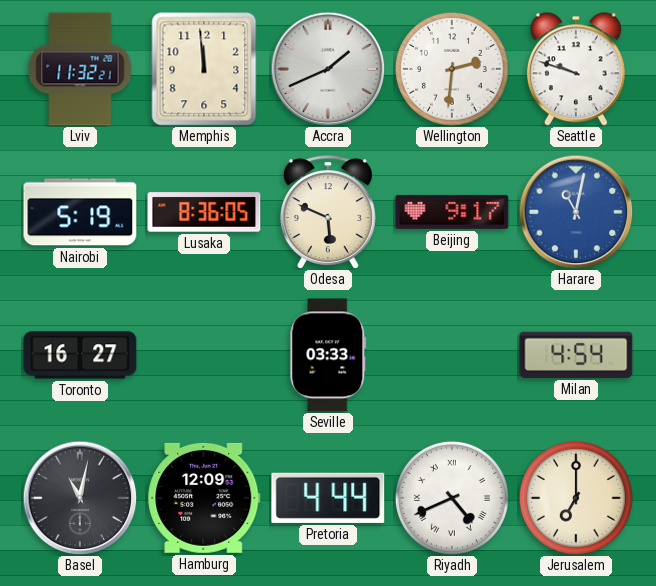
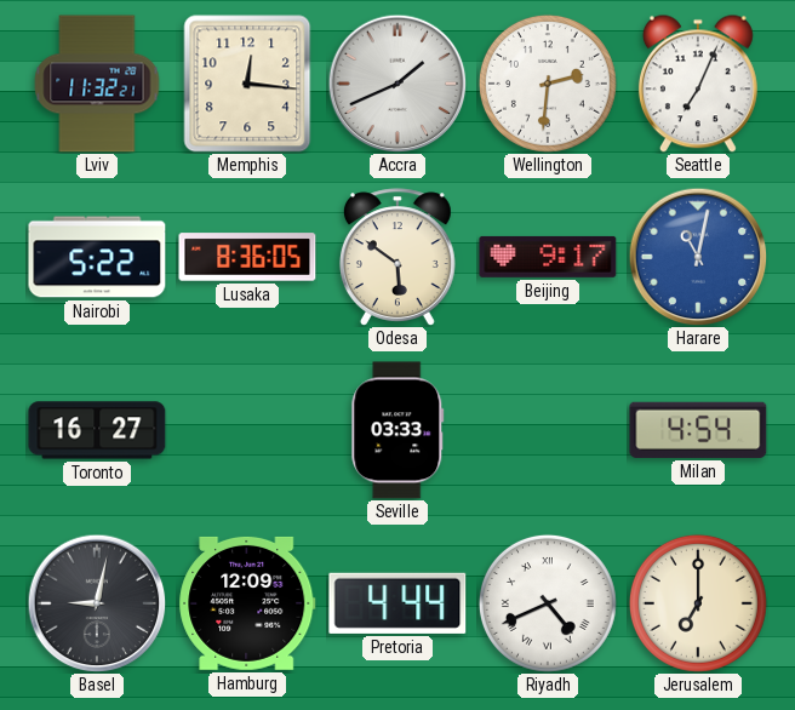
Memphis: 11:59 -> 12:16 (247, 84)
Seattle: 9:48 -> 7:04 (698, 84)
Nairobi: 5:19 -> 5:22 (97, 257)
Odesa: 5:49 -> 5:51 (397, 257)
Basel: 11:02 -> 9:02 (97, 603)
